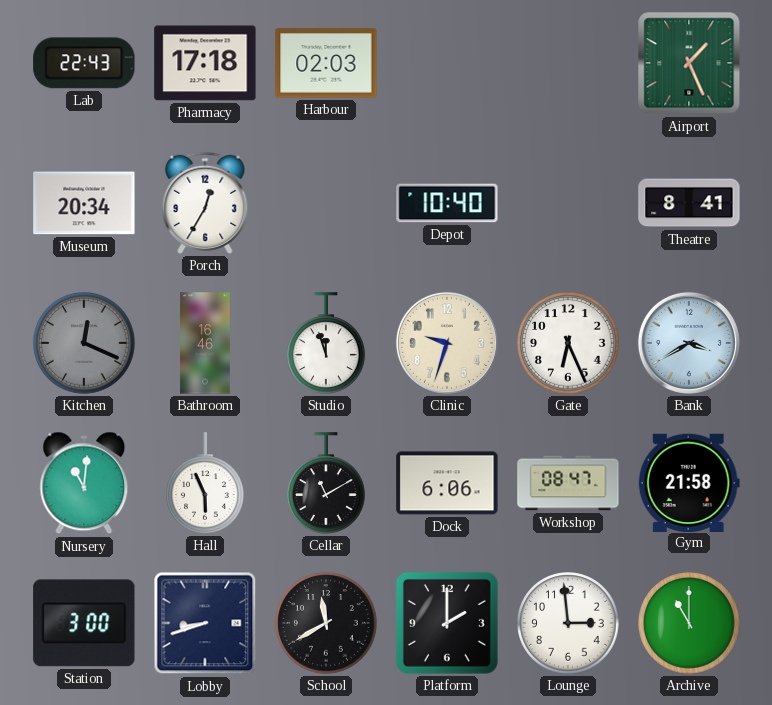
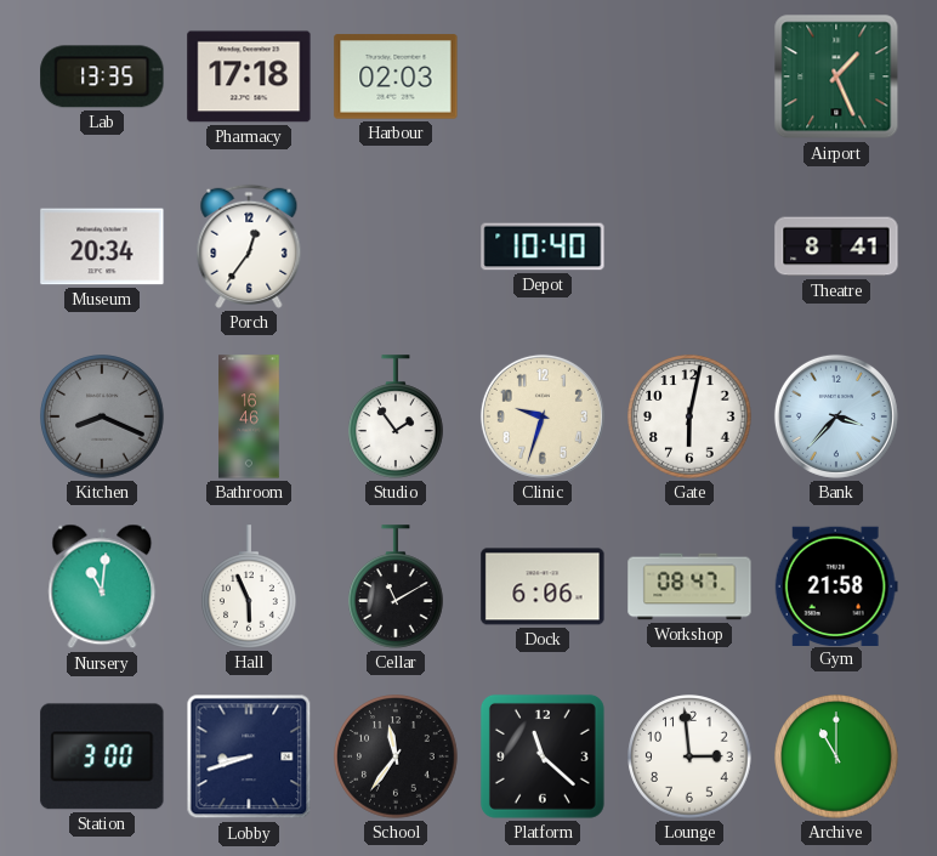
Lab: 22:43 -> 13:35 (102, 76)
Porch: 12:35 -> 12:36 (249, 246)
Kitchen: 12:19 -> 8:19 (102, 416)
Studio: 11:57 -> 1:54 (397, 416)
Gate: 6:26 -> 6:02 (689, 416)
Bank: 3:40 -> 3:37 (836, 416)
School: 11:40 -> 11:36 (396, 756)
Platform: 2:00 -> 11:22 (543, 756)
